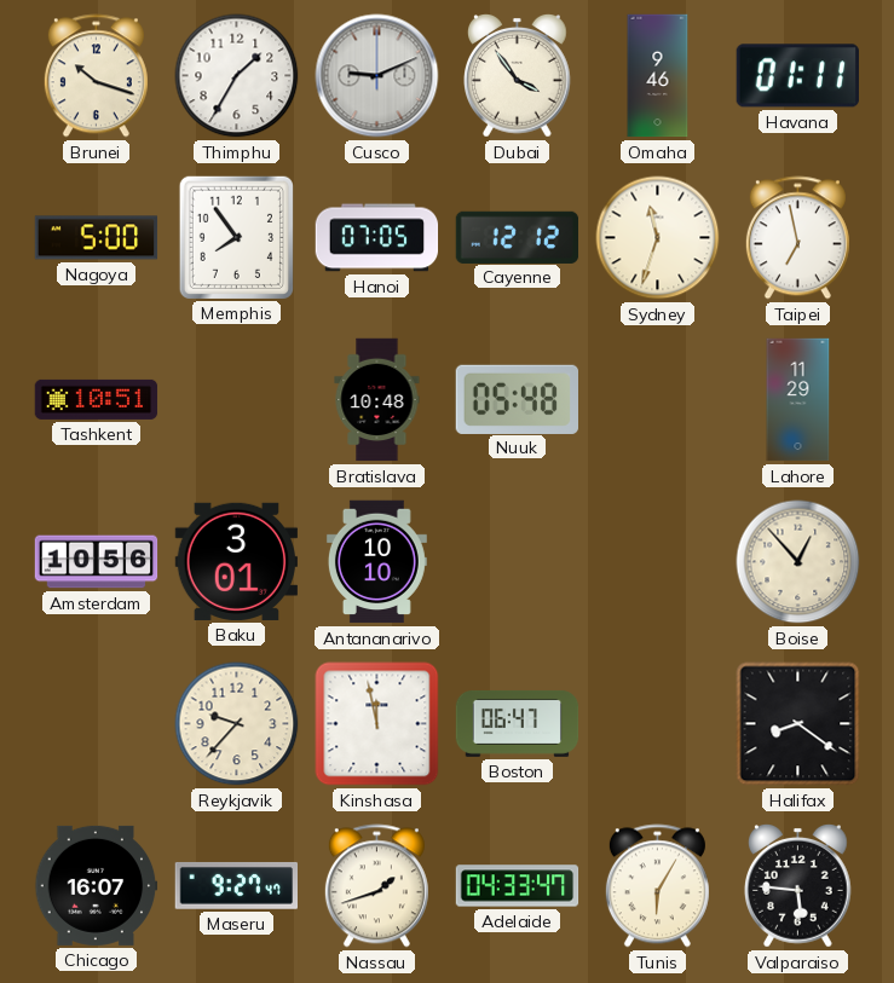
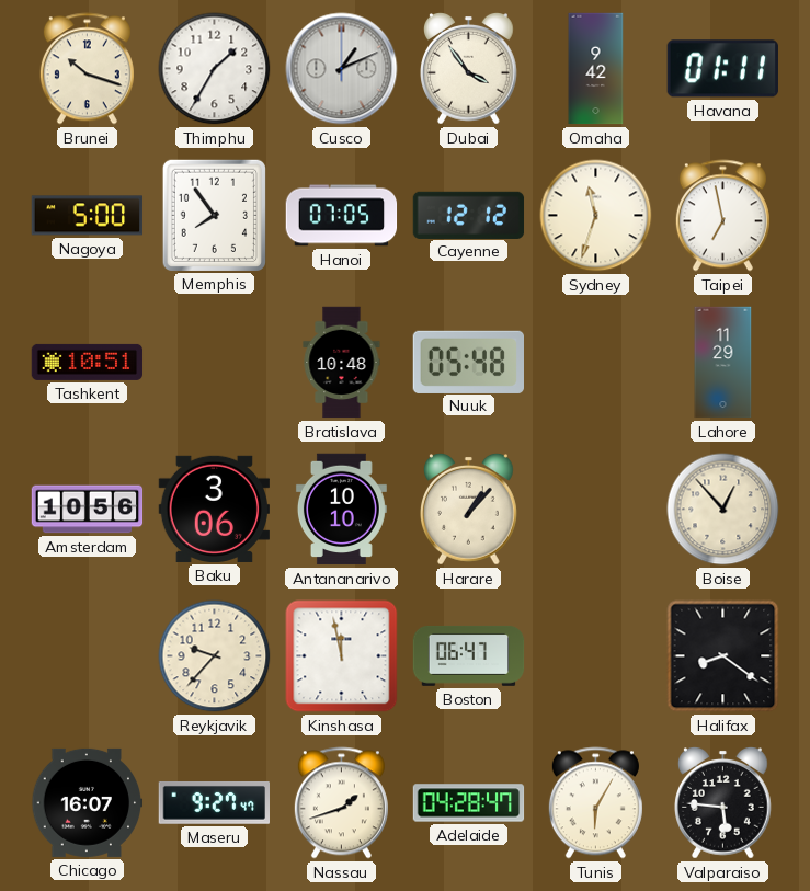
Cusco: 9:11 -> 1:11 (342, 69)
Omaha: 9:46 -> 9:42 (596, 69)
Baku: 3:01 -> 3:06 (215, 509)
Harare: none -> 1:07 (469, 510)
Adelaide: 04:33 -> 04:28 (469, 803)
